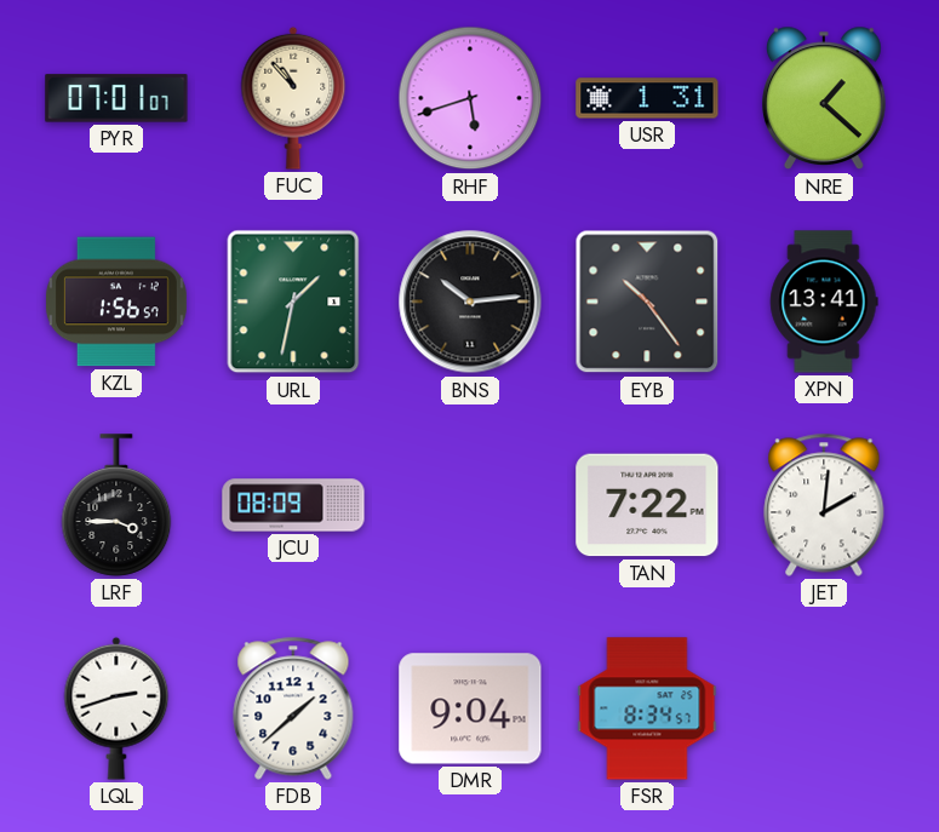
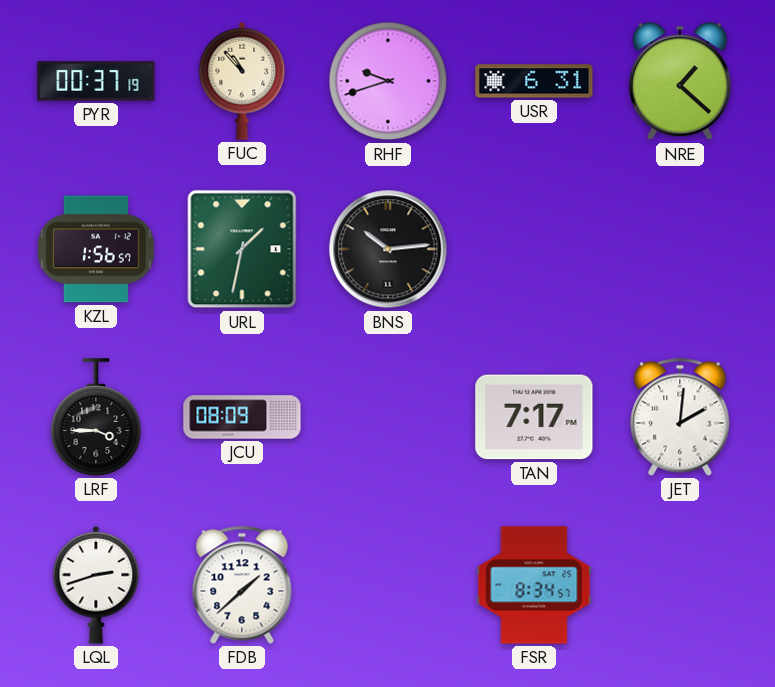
PYR: 07:01 -> 00:37 (96, 81)
RHF: 5:42 -> 9:42 (388, 81)
USR: 1:31 -> 6:31 (534, 81)
EYB: 10:24 -> none (647, 302)
XPN: 13:41 -> none (824, 302)
TAN: 7:22 -> 7:17 (534, 417)
DMR: 9:04 -> none (470, 708)
